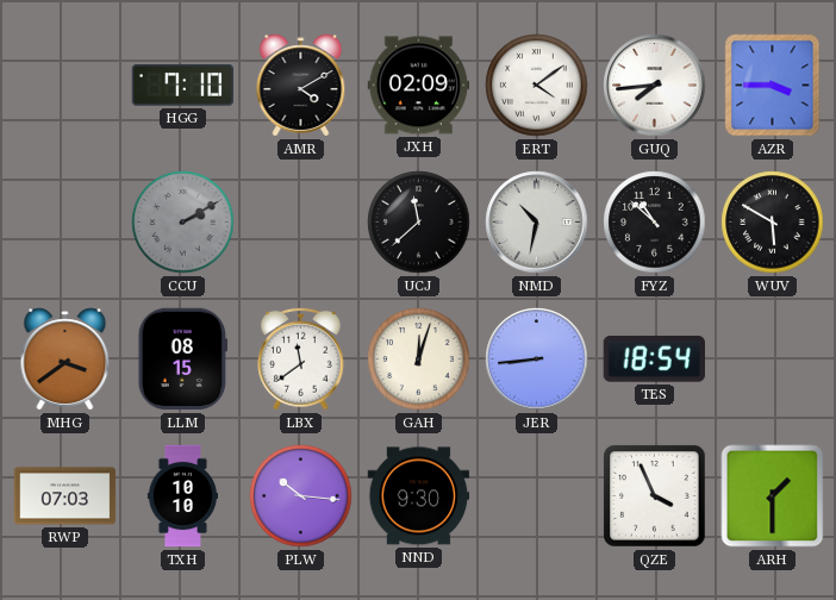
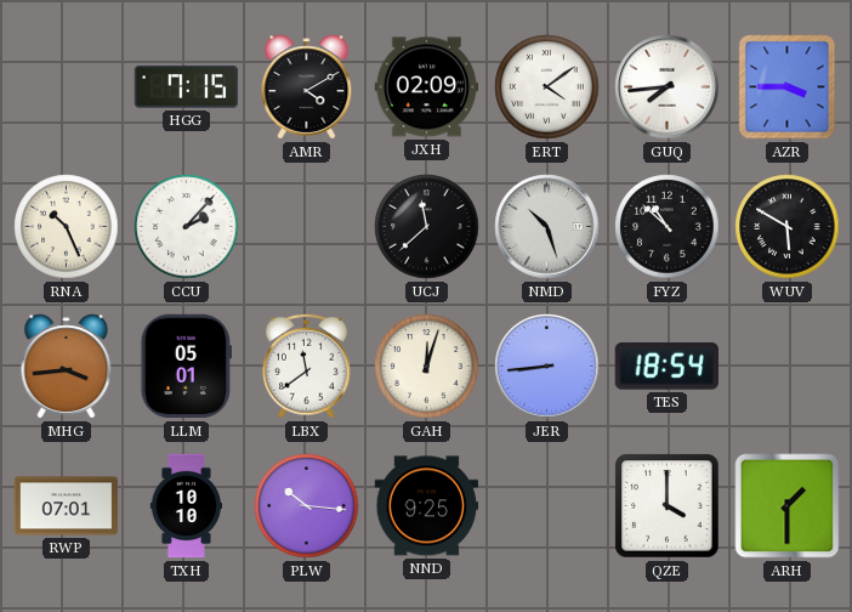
HGG: 7:10 -> 7:15 (187, 87)
RNA: none -> 10:26 (67, 227)
CCU: 2:10 -> 2:07 (187, 227)
CCU dial: grey -> white (187, 227)
NMD: 10:32 -> 10:27 (547, 227)
MHG: 3:39 -> 3:44 (67, 367)
LLM: 08:15 -> 05:01 (186, 367)
RWP: 07:03 -> 07:01 (67, 506)
NND: 9:30 -> 9:25 (427, 506)
QZE: 3:56 -> 4:00 (668, 506)
